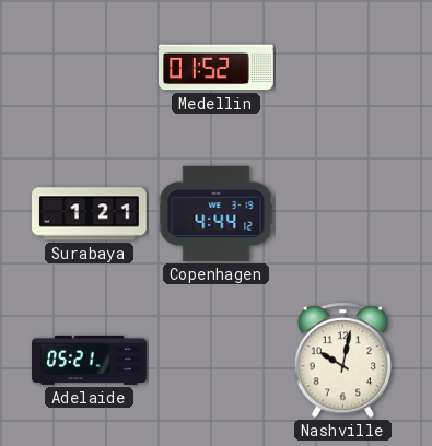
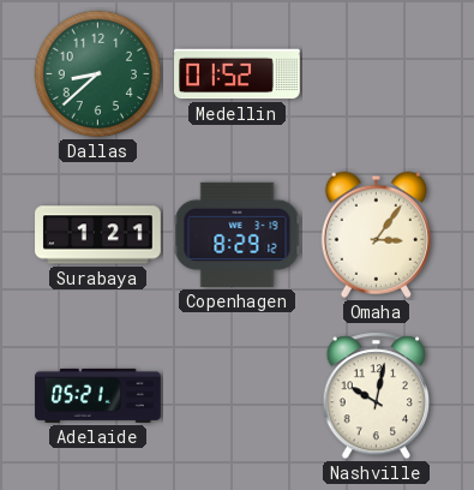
Dallas: none -> 8:38 (98, 74)
Copenhagen: 4:44 -> 8:29 (238, 234)
Omaha: none -> 3:06 (376, 234)
